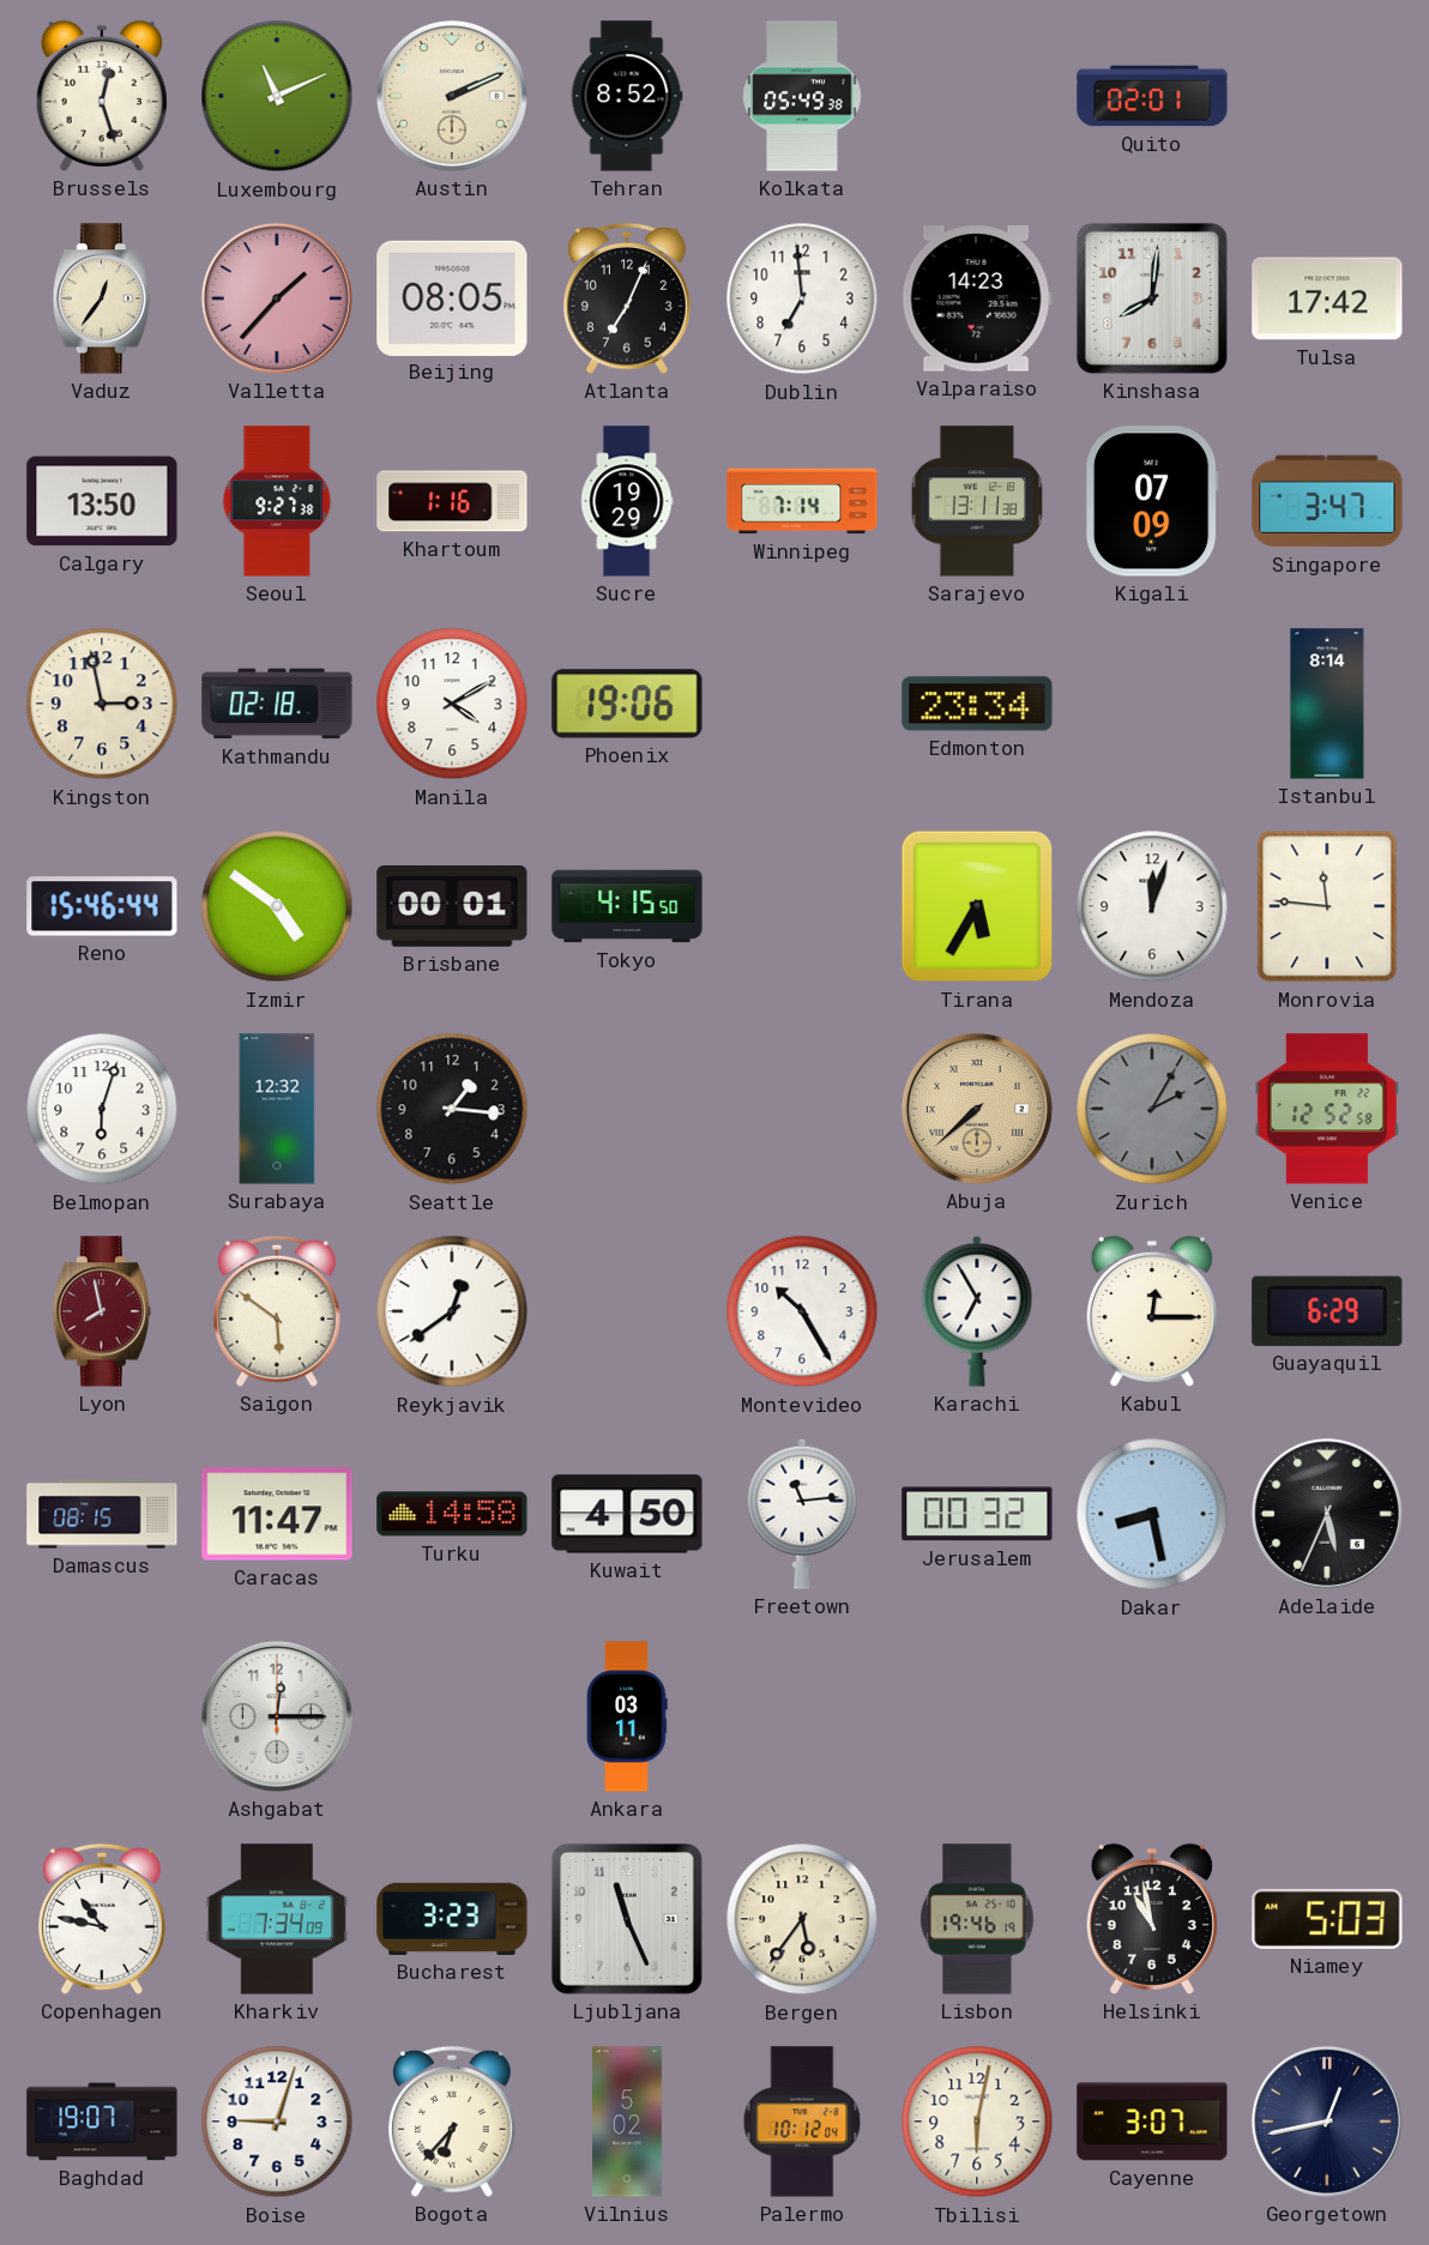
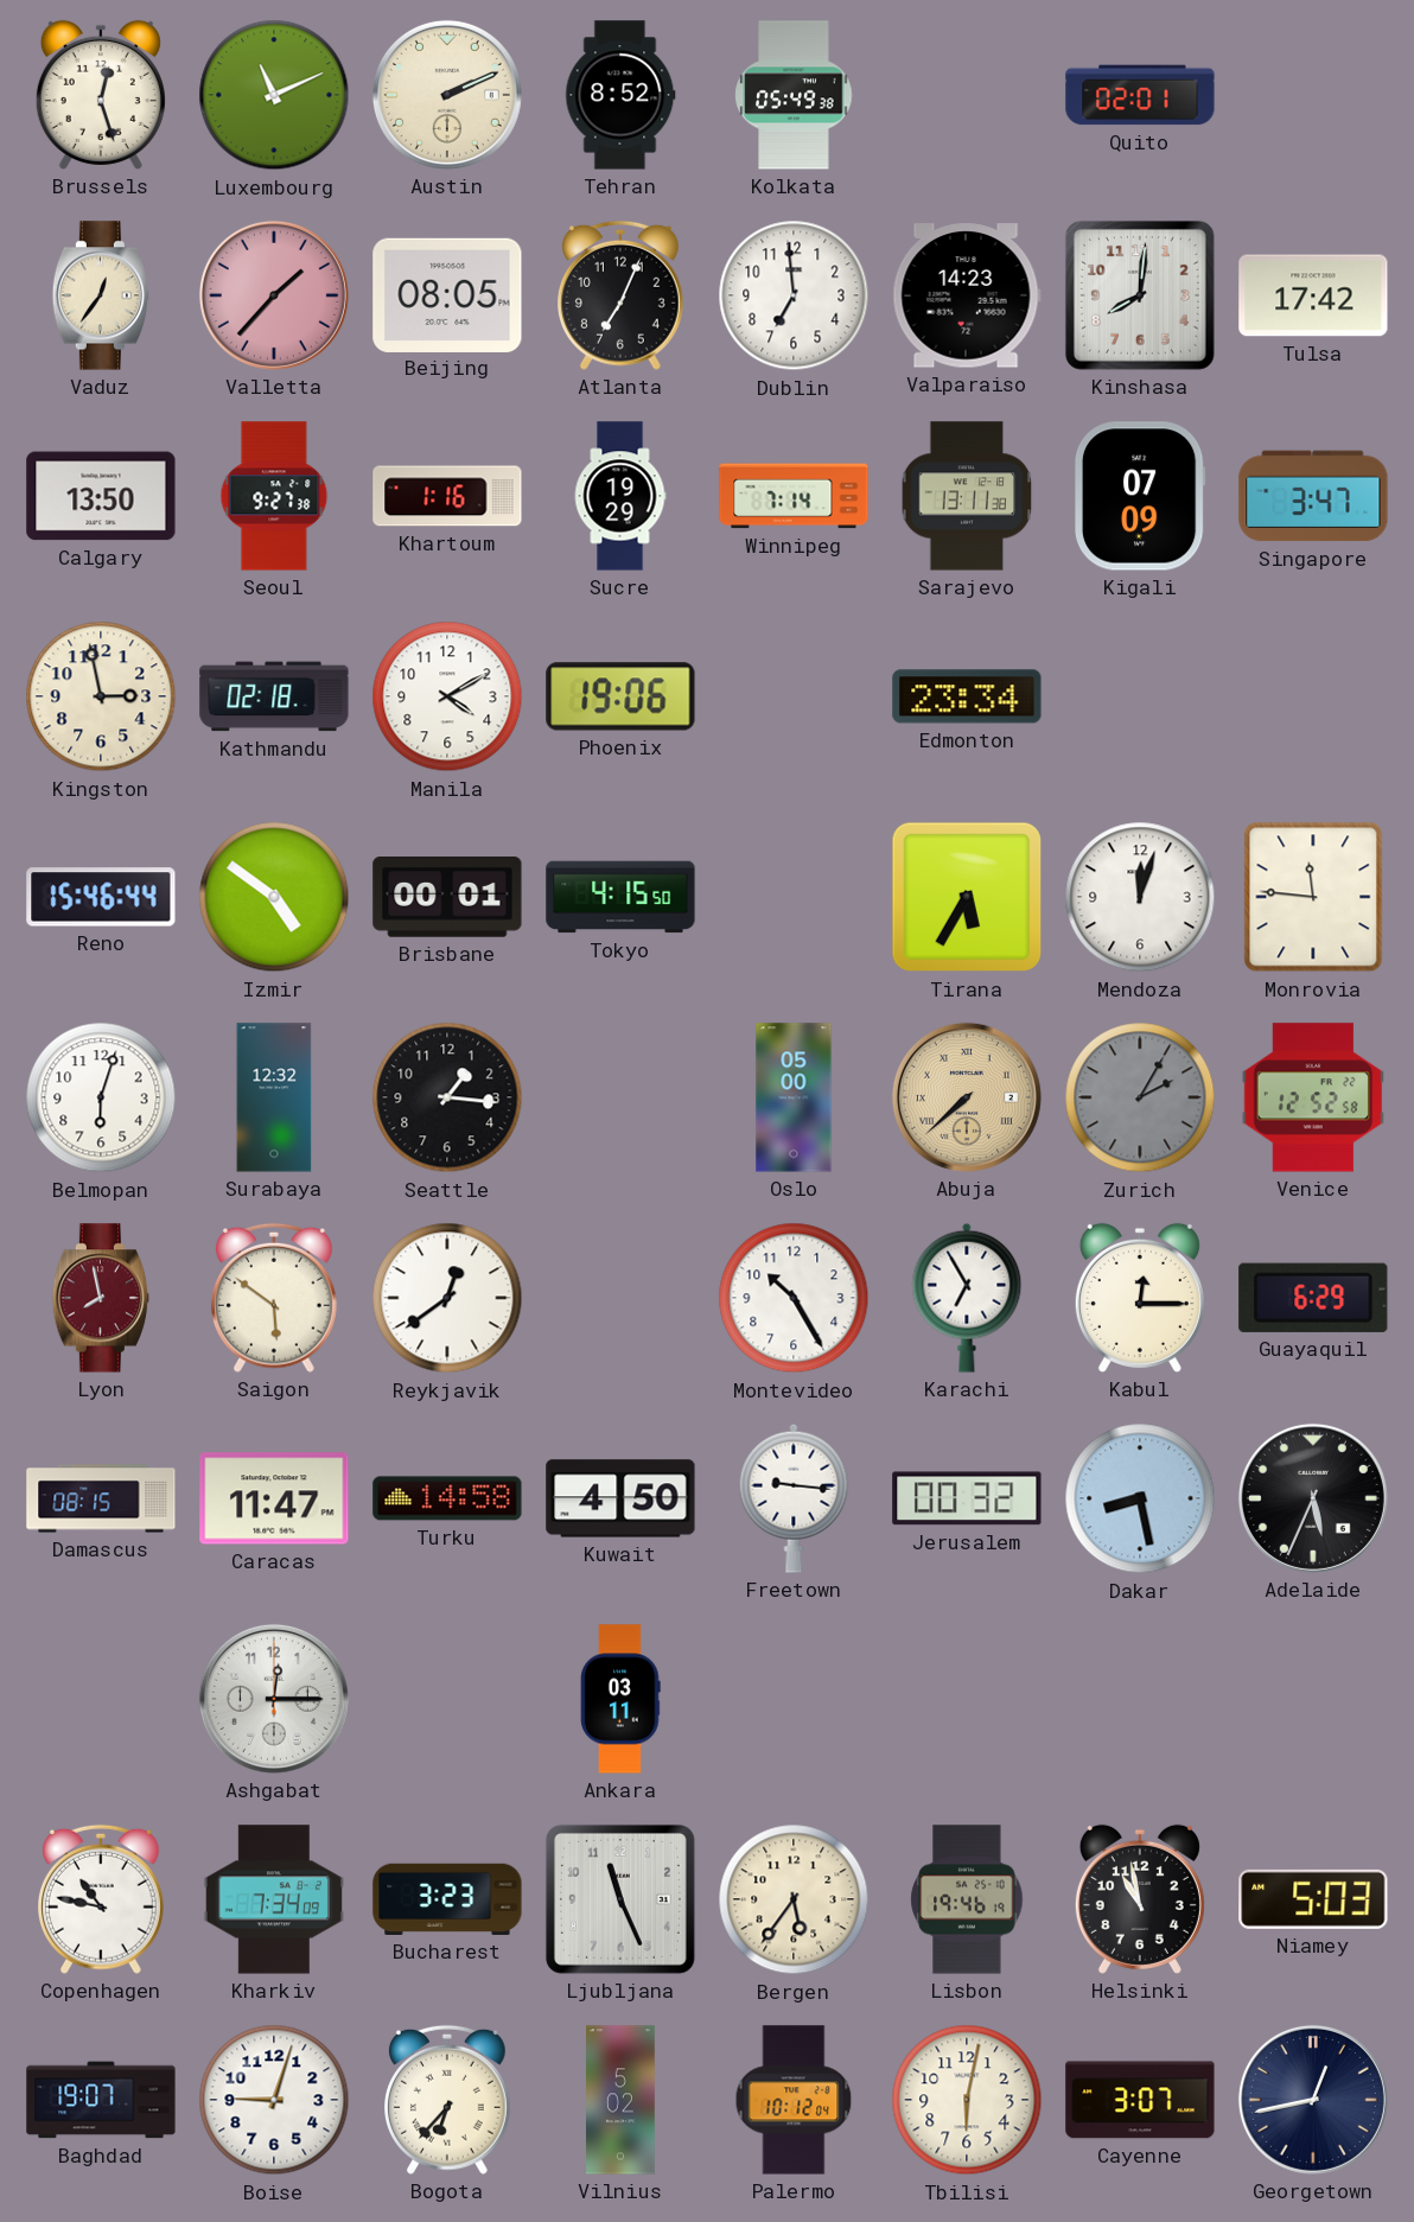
Istanbul: 8:14 -> none (1327, 704)
Oslo: none -> 05:00 (794, 1097)
Freetown: 11:14 -> 9:16 (794, 1498)
